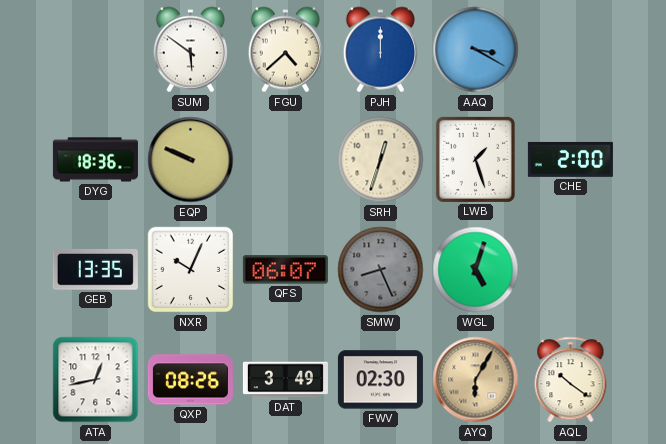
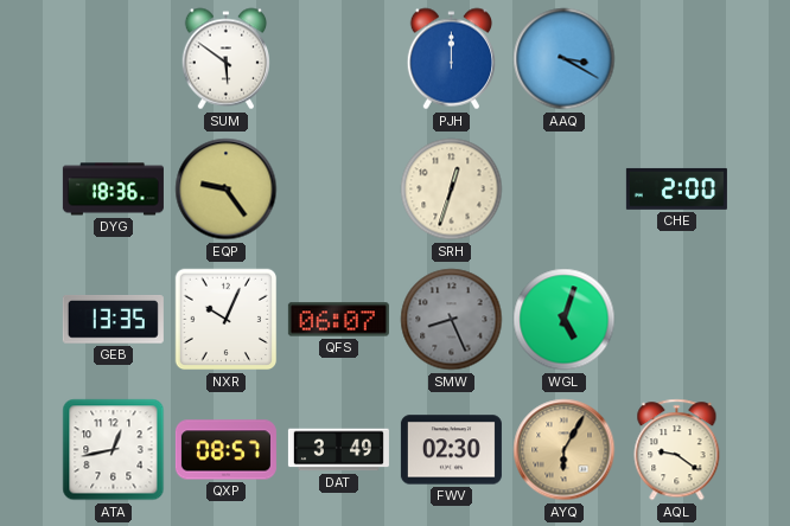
FGU: 4:38 -> none (285, 50)
EQP: 9:49 -> 9:24 (227, 190)
LWB: 1:27 -> none (475, 159)
QXP: 08:26 -> 08:57 (225, 450)
AQL: 10:21 -> 9:21 (677, 450)
